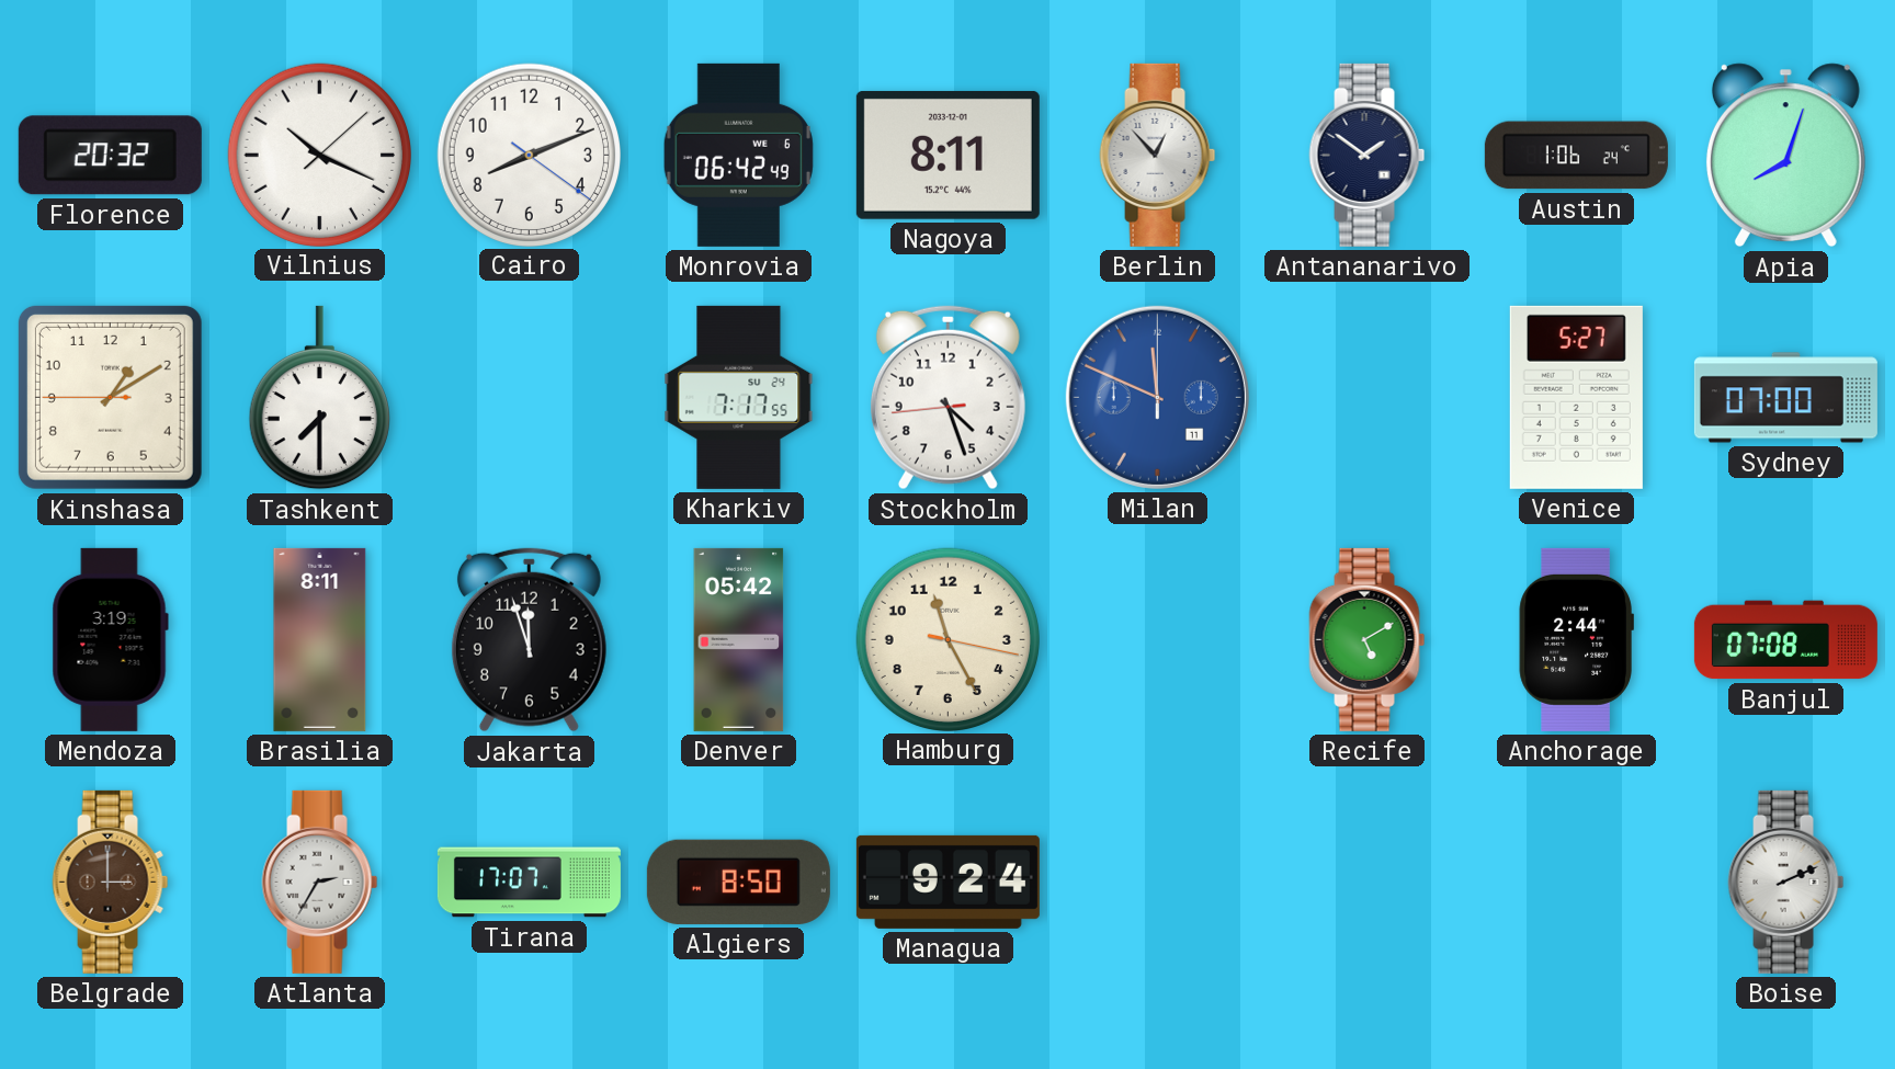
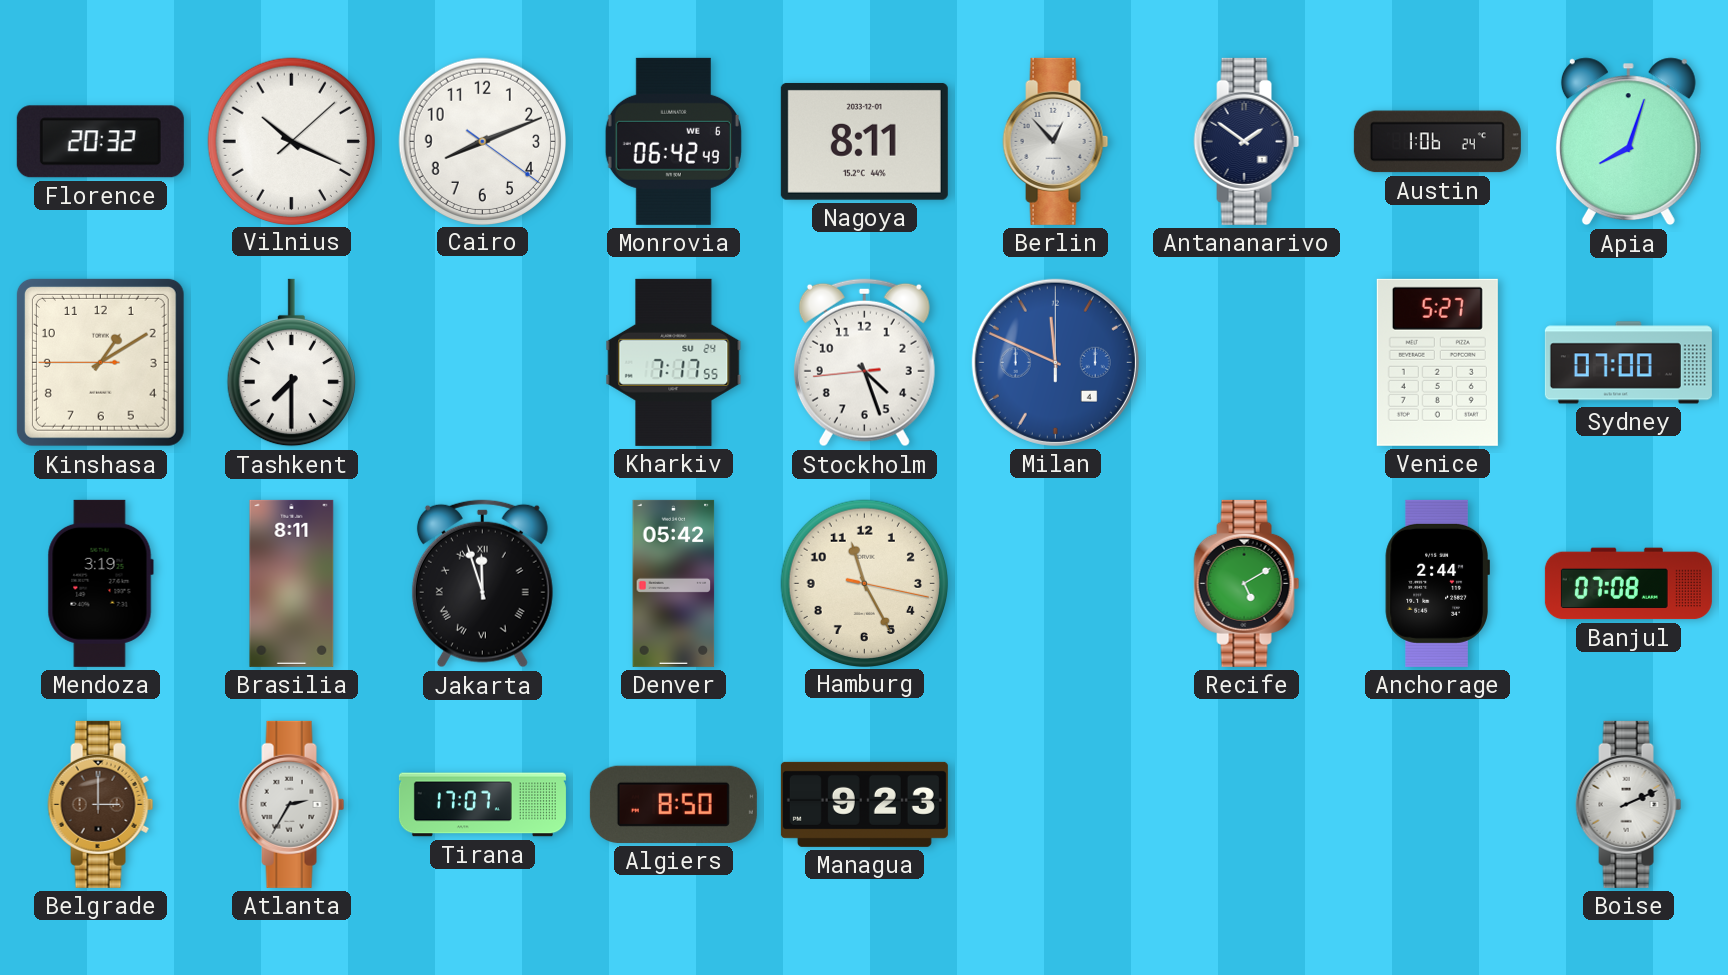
Milan date: 11 -> 4 (1055, 362)
Jakarta numerals: Arabic -> Roman (482, 584)
Managua: 9:24 -> 9:23 (864, 804)
